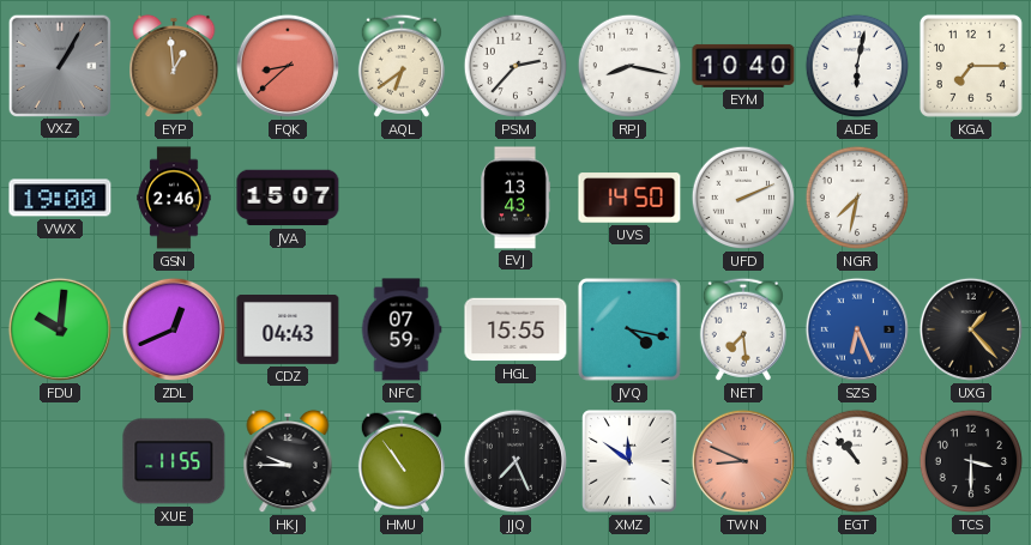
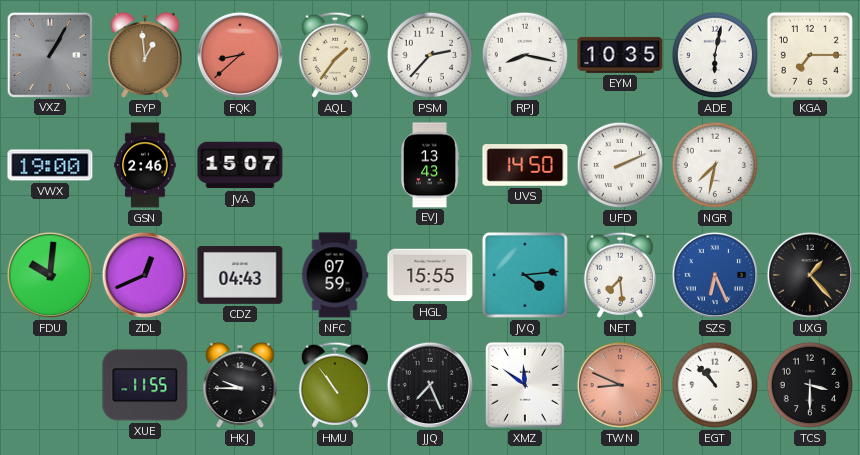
AQL: 6:39 -> 1:36 (335, 55)
EYM: 10:40 -> 10:35 (620, 55)
JVQ: 4:17 -> 4:14 (525, 275)
